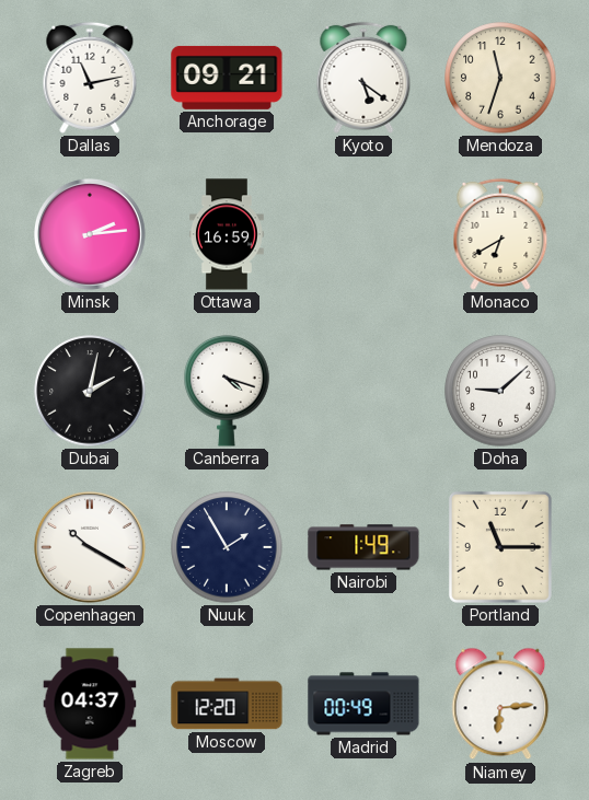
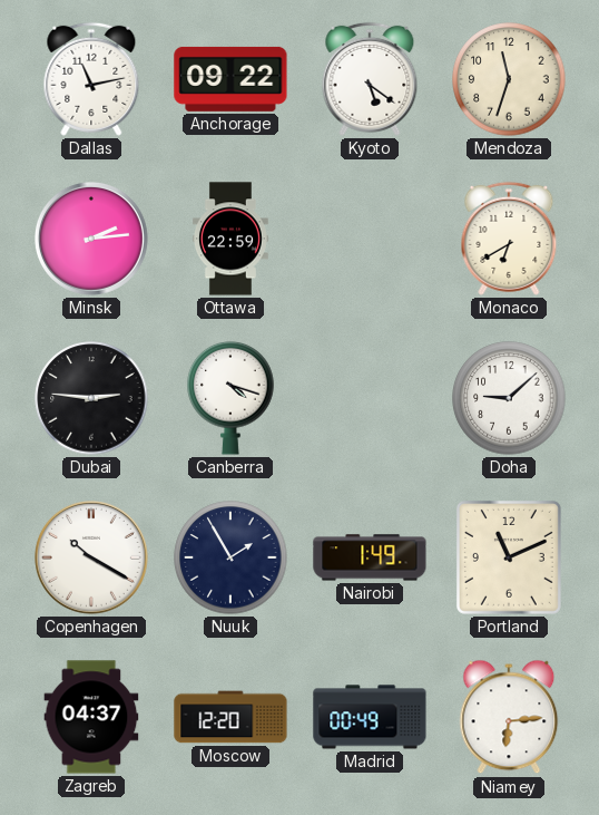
Anchorage: 09:21 -> 09:22 (230, 79)
Ottawa: 16:59 -> 22:59 (230, 239)
Dubai: 2:02 -> 2:46 (91, 398)
Portland: 11:15 -> 11:11 (509, 557)
